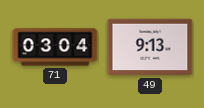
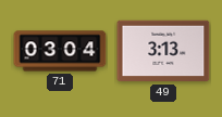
49: 9:13 -> 3:13 (163, 51)
